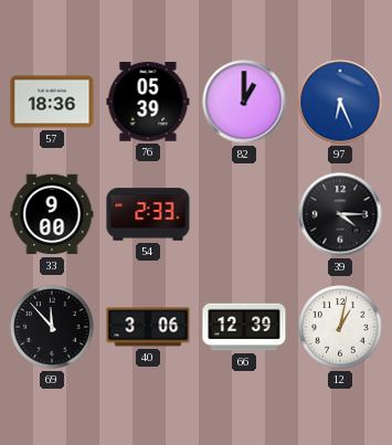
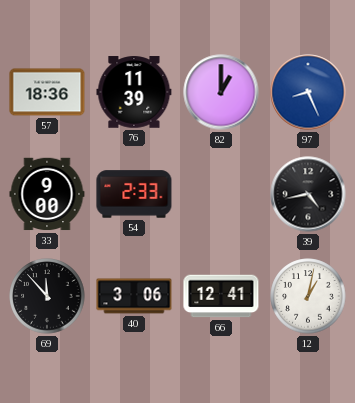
76: 05:39 -> 11:39 (134, 92)
97: 6:26 -> 8:26 (308, 92)
39: 4:15 -> 4:43 (308, 194)
66: 12:39 -> 12:41 (221, 296)
